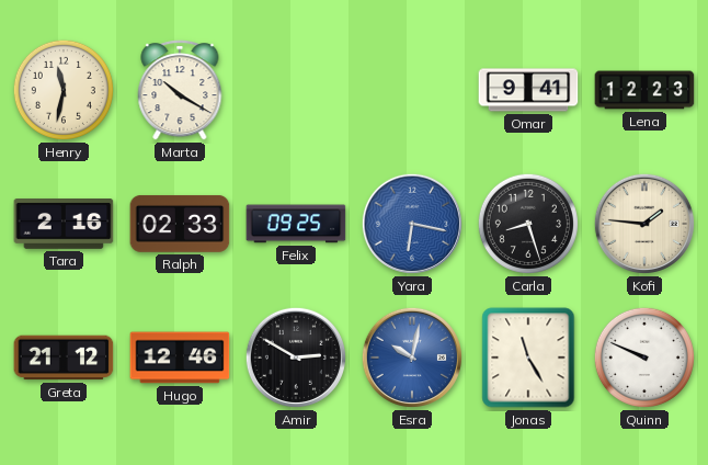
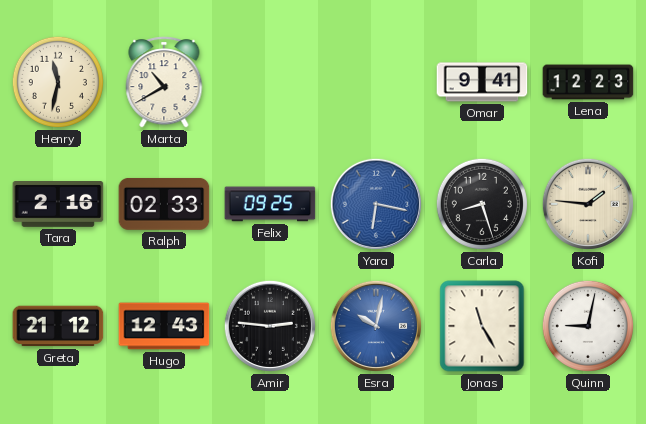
Marta: 10:20 -> 10:40 (164, 82)
Hugo: 12:46 -> 12:43 (164, 326)
Amir: 2:50 -> 2:46 (270, 326)
Quinn: 9:49 -> 9:02 (588, 326)
